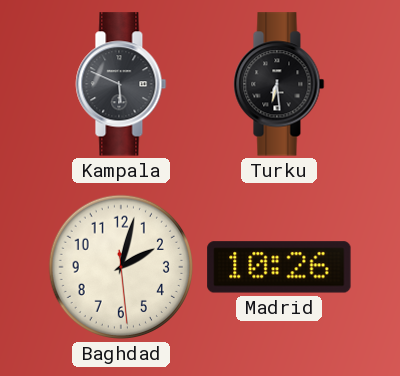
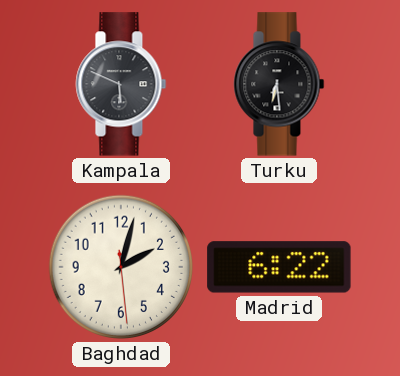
Madrid: 10:26 -> 6:22 (279, 267)
